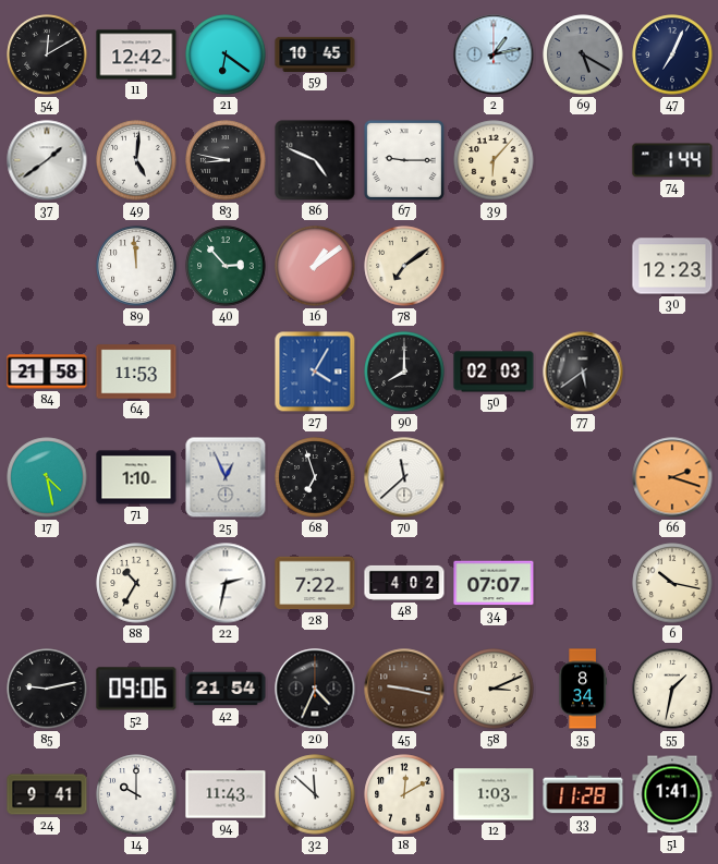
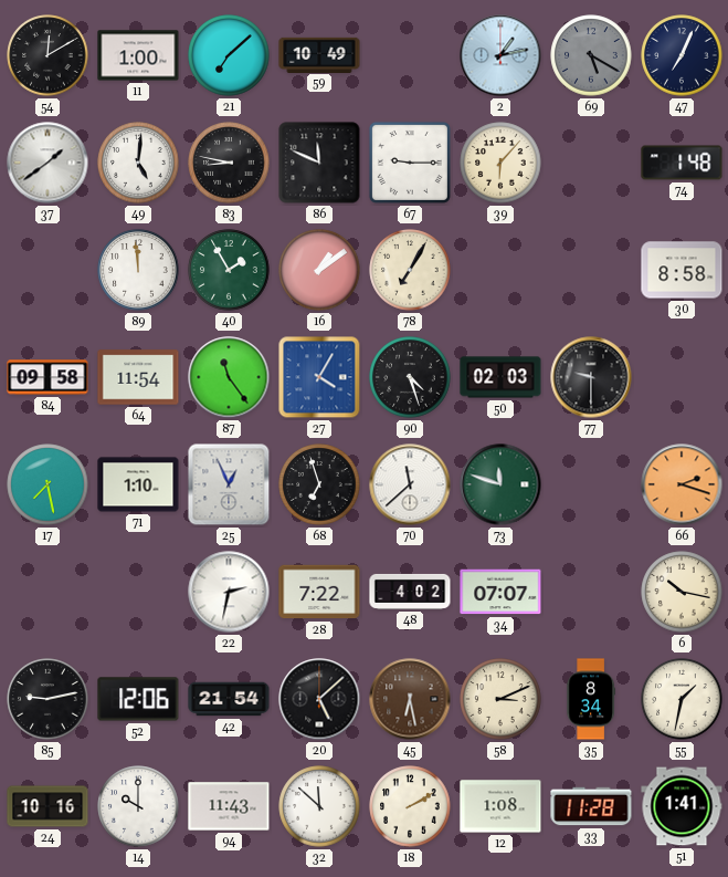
11: 12:42 -> 1:00 (138, 55)
21: 6:21 -> 7:08 (229, 55)
59: 10:45 -> 10:49 (319, 54)
86: 4:49 -> 11:49 (319, 163)
74: 1:44 -> 1:48 (682, 163)
40: 2:53 -> 1:55 (229, 270)
78: 7:09 -> 7:05 (410, 270)
30: 12:23 -> 8:58 (682, 270)
84: 21:58 -> 09:58 (48, 377)
64: 11:53 -> 11:54 (138, 377)
87: none -> 11:24 (229, 377)
90: 8:00 -> 4:27 (410, 377)
77: 5:39 -> 9:30 (591, 377)
17: 4:28 -> 7:28 (48, 484)
73: none -> 11:48 (500, 484)
88: 10:35 -> none (136, 583)
52: 09:06 -> 12:06 (138, 699)
20: 4:34 -> 5:08 (319, 699)
45: 9:17 -> 6:28 (410, 699)
24: 9:41 -> 10:16 (48, 806)
18: 12:10 -> 2:10 (410, 806)
12: 1:03 -> 1:08 (500, 806)
